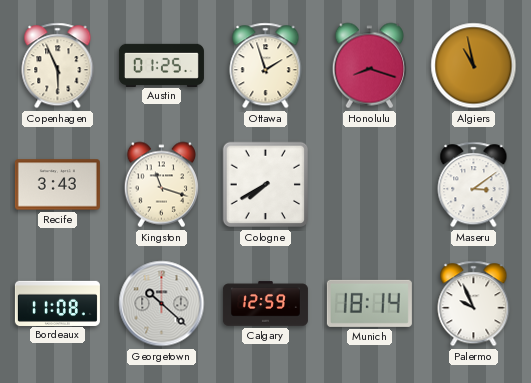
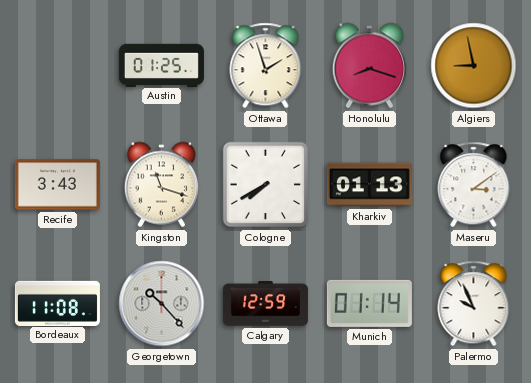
Copenhagen: 5:56 -> none (58, 66)
Algiers: 10:58 -> 8:58 (474, 66)
Kharkiv: none -> 01:13 (369, 185)
Georgetown: 10:22 -> 10:23 (162, 304)
Munich: 18:14 -> 01:14 (369, 303)
